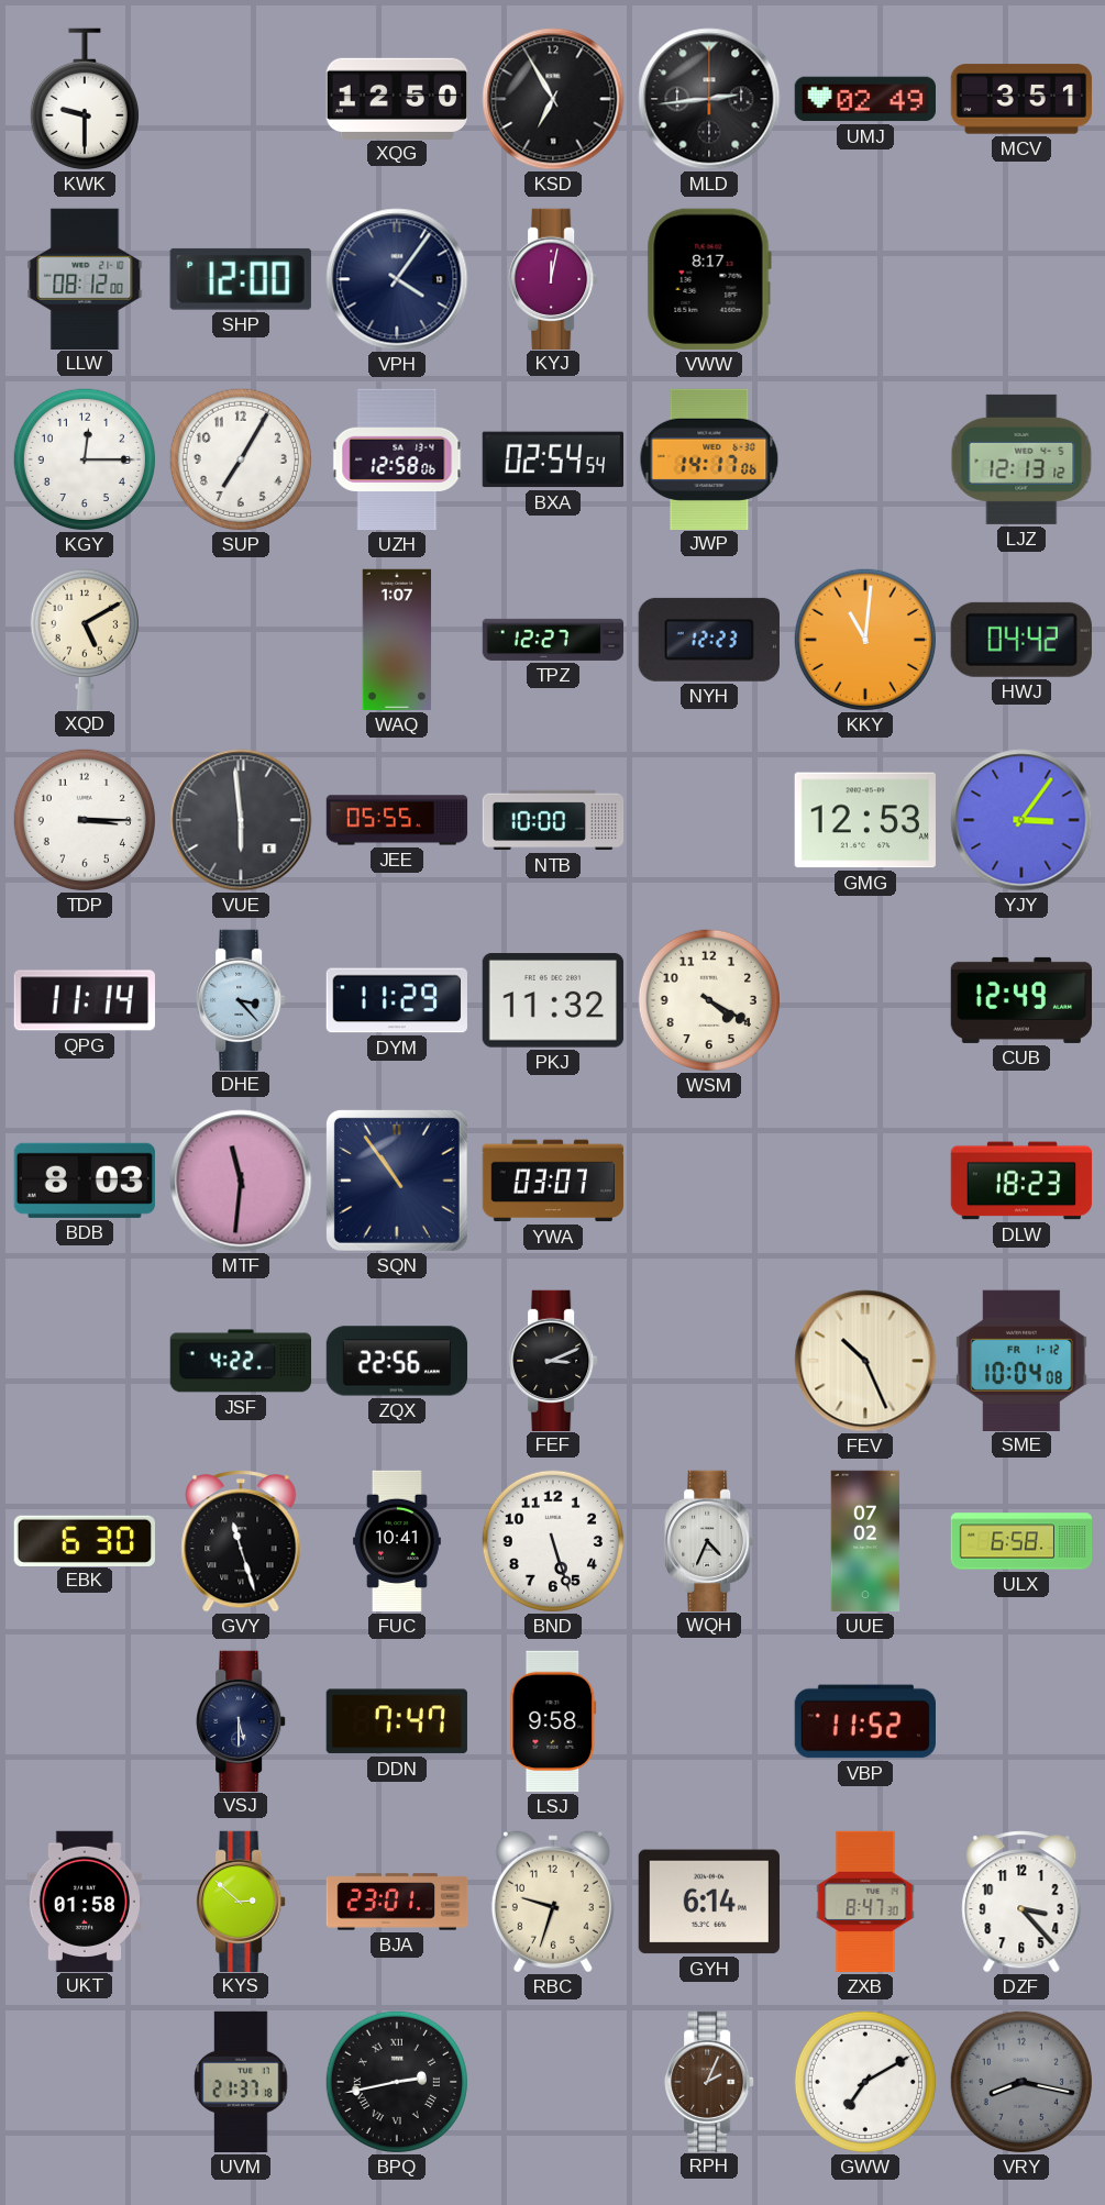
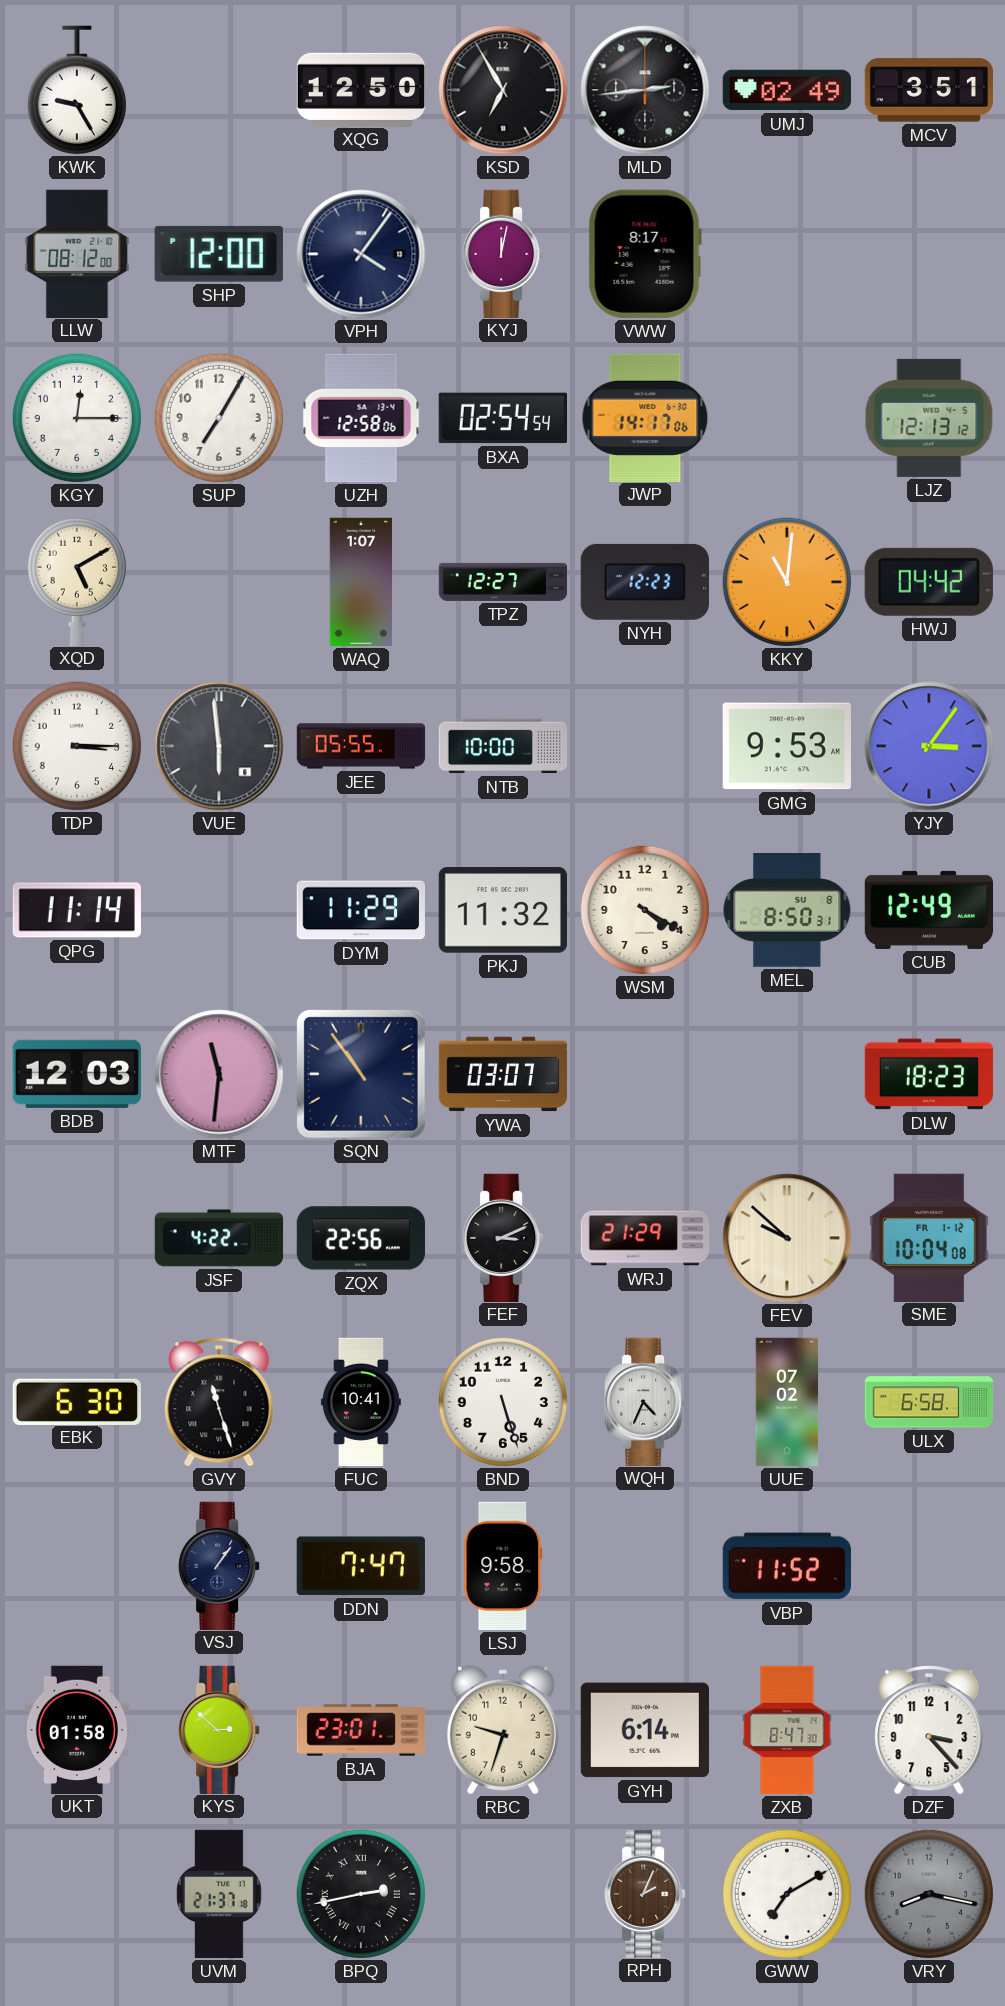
KWK: 9:30 -> 9:25 (77, 90)
GMG: 12:53 -> 9:53 (787, 746)
DHE: 3:23 -> none (241, 999)
MEL: none -> 8:50 (787, 911)
BDB: 8:03 -> 12:03 (77, 1074)
WRJ: none -> 21:29 (645, 1238)
FEV: 10:26 -> 9:52 (787, 1238)
VSJ: 5:30 -> 1:06 (219, 1565)
